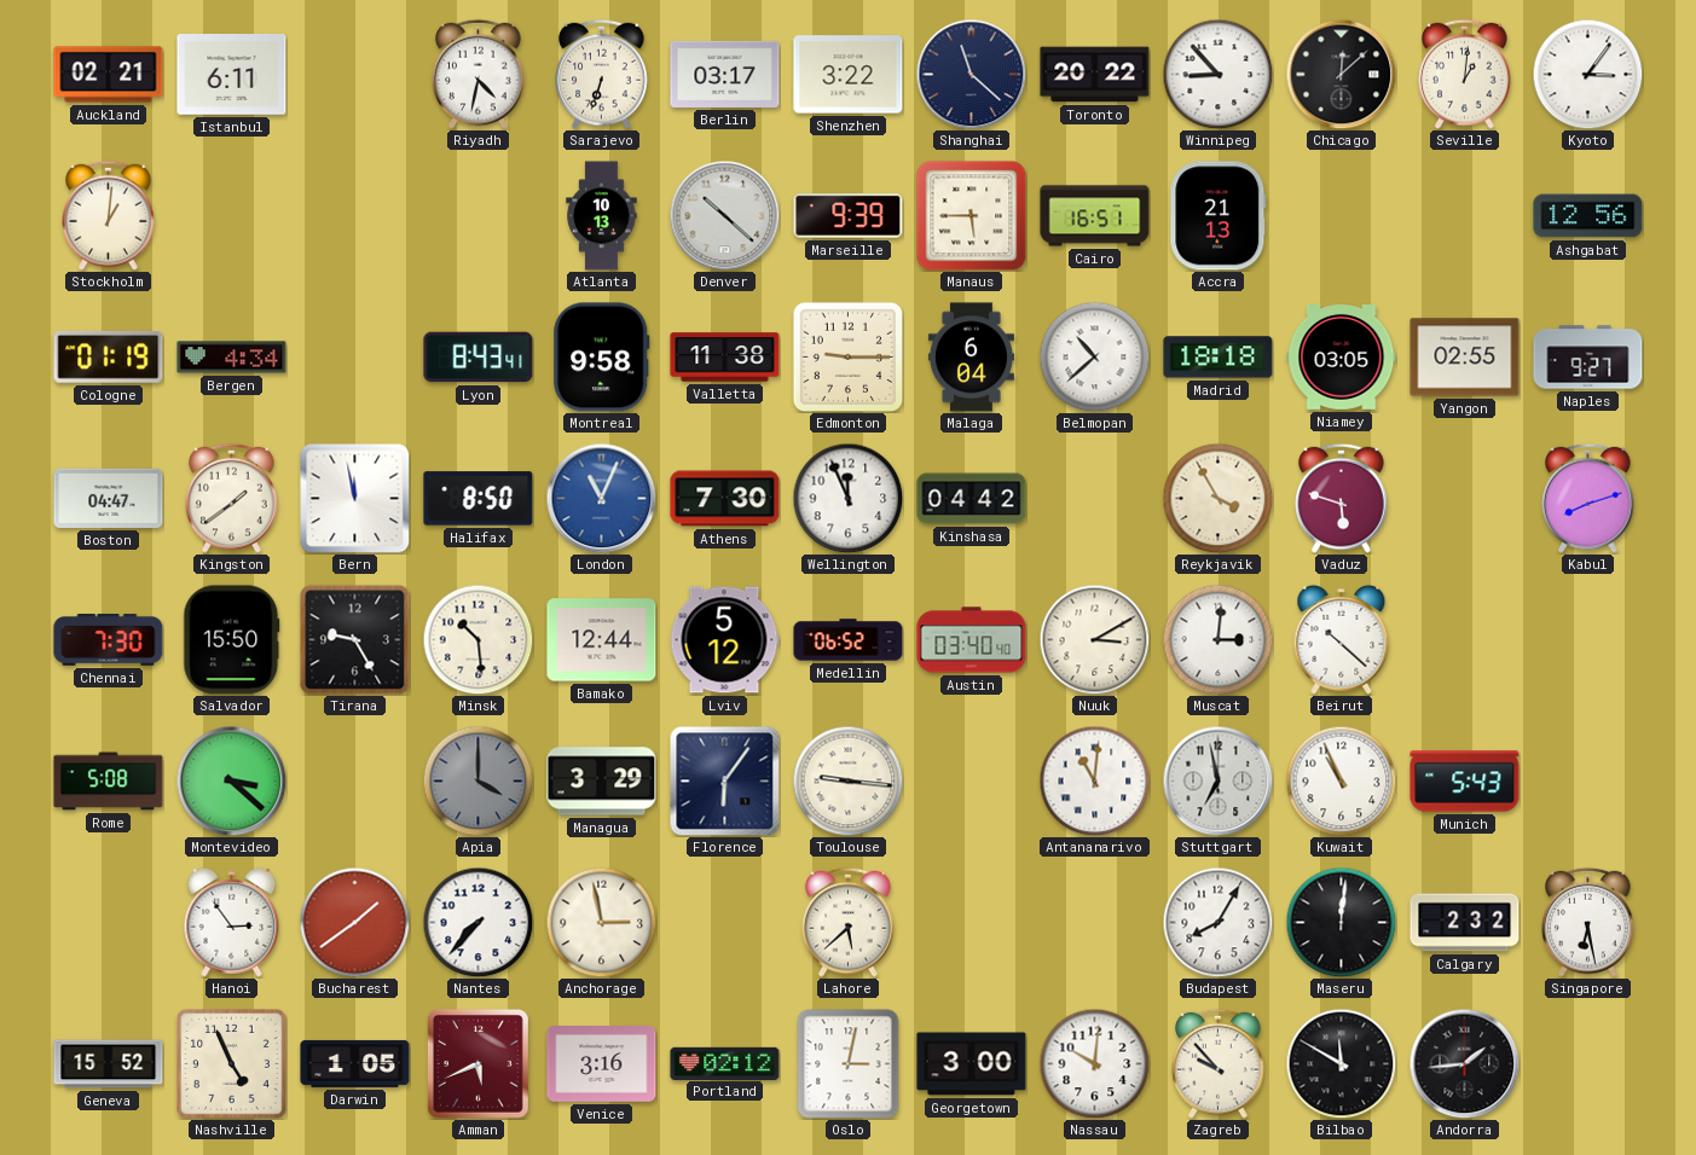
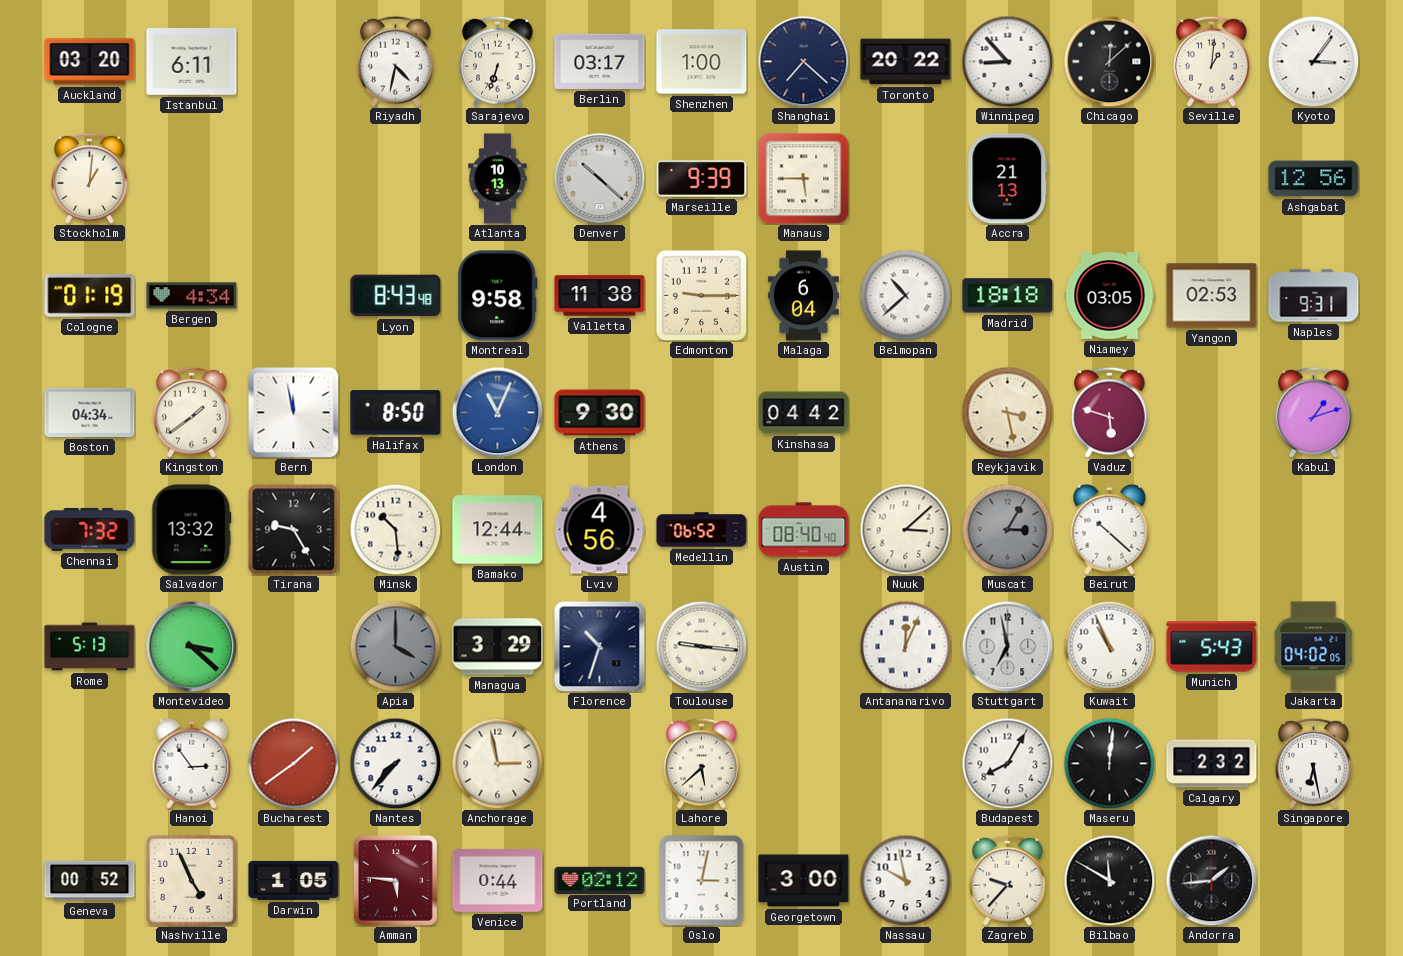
Auckland: 02:21 -> 03:20 (90, 62)
Shenzhen: 3:22 -> 1:00 (702, 62)
Shanghai: 11:22 -> 7:22 (803, 61)
Cairo: 16:51 -> none (1095, 216)
Lyon: 8:43:41 -> 8:43:48 (396, 296)
Yangon: 02:55 -> 02:53 (1212, 296)
Naples: 9:27 -> 9:31 (1314, 296)
Boston: 04:47 -> 04:34 (90, 412)
Athens: 7:30 -> 9:30 (600, 413)
Wellington: 11:56 -> none (847, 498)
Reykjavik: 3:55 -> 3:28 (1007, 412)
Kabul: 8:12 -> 1:12 (1314, 412)
Chennai: 7:30 -> 7:32 (90, 530)
Salvador: 15:50 -> 13:32 (192, 530)
Lviv: 5:12 -> 4:56 (599, 530)
Austin: 03:40 -> 08:40 (804, 530)
Nuuk: 3:10 -> 3:08 (905, 529)
Muscat: 3:01 -> 3:05 (1007, 529)
Muscat dial: white -> grey (1007, 529)
Rome: 5:08 -> 5:13 (90, 647)
Florence: 6:06 -> 10:33 (599, 646)
Antananarivo: 11:01 -> 12:04 (905, 646)
Jakarta: none -> 04:02 (1314, 647)
Geneva: 15:52 -> 00:52 (90, 881)
Amman: 5:41 -> 5:46 (395, 880)
Venice: 3:16 -> 0:44 (498, 881)
Nassau: 10:01 -> 9:58 (905, 880)
Zagreb: 9:53 -> 9:37 (1008, 880)
